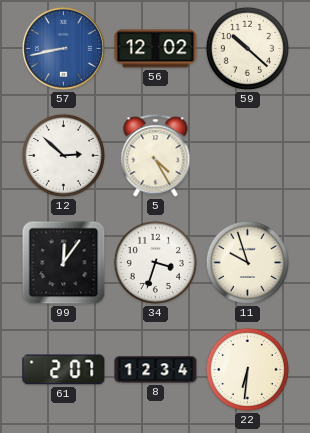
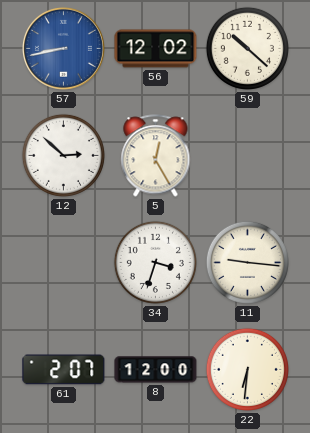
5: 4:25 -> 12:25 (156, 156)
99: 12:06 -> none (64, 263)
11: 9:57 -> 9:16 (247, 262)
8: 12:34 -> 12:00 (156, 370)
